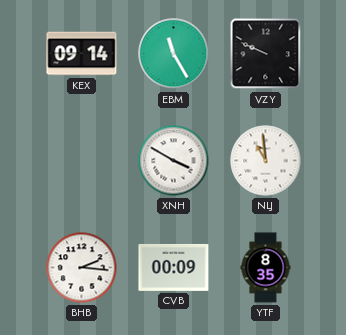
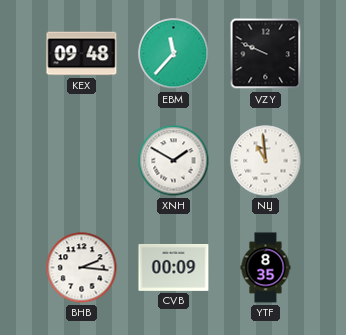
KEX: 09:14 -> 09:48 (82, 54)
EBM: 11:25 -> 11:37 (174, 54)
XNH: 3:50 -> 1:50 (174, 161)
